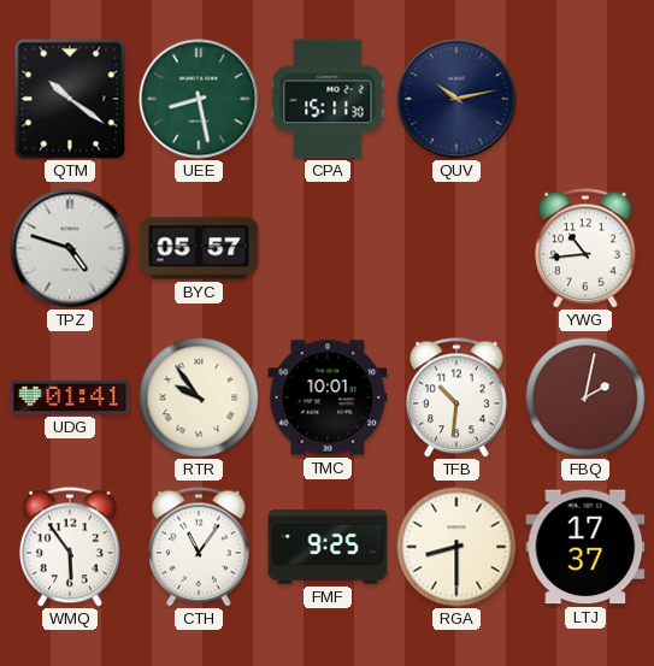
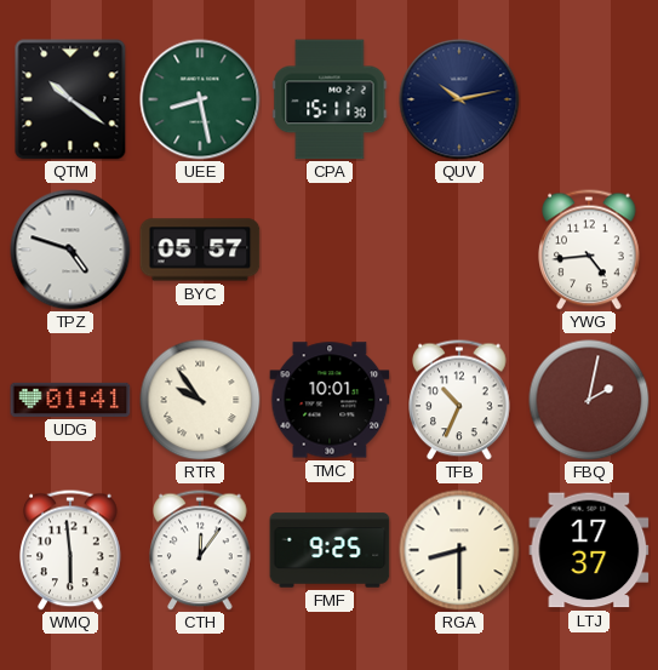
YWG: 10:44 -> 4:44 (589, 250)
TFB: 10:31 -> 10:34 (459, 400)
WMQ: 5:54 -> 5:59 (70, 550)
CTH: 11:06 -> 12:06 (200, 550)
